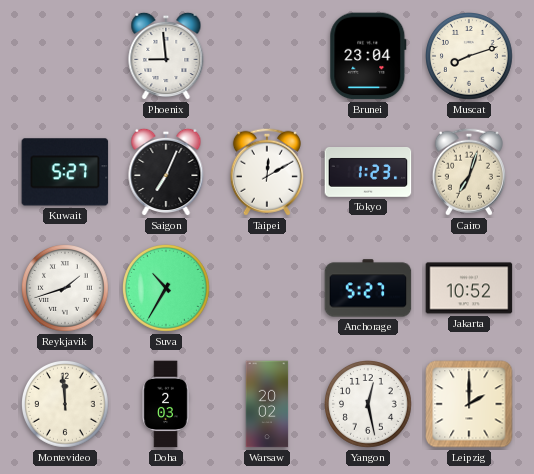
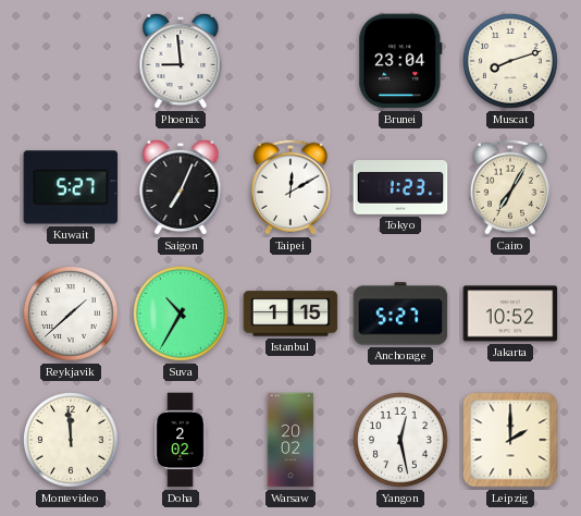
Cairo: 7:03 -> 7:05 (510, 187)
Reykjavik: 1:42 -> 1:38 (72, 315)
Istanbul: none -> 1:15 (290, 314)
Doha: 2:03 -> 2:02 (181, 440)
